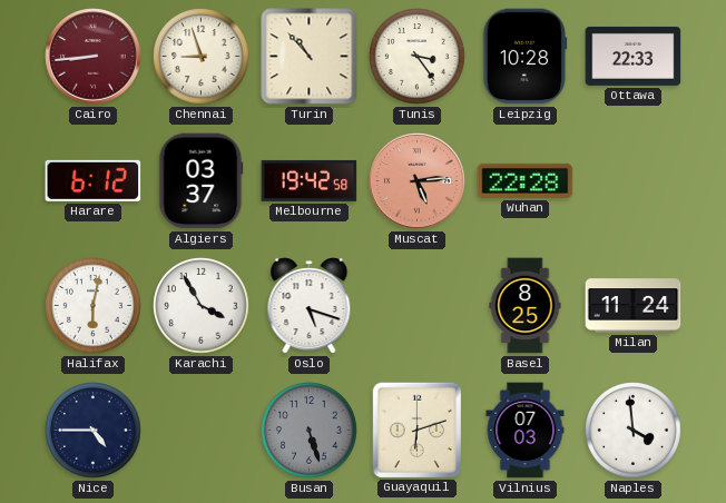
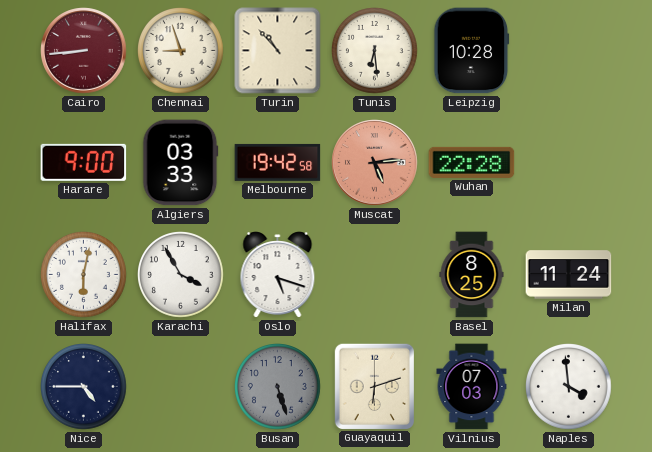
Tunis: 3:24 -> 6:29 (375, 51)
Ottawa: 22:33 -> none (634, 56)
Harare: 6:12 -> 9:00 (84, 162)
Algiers: 03:37 -> 03:33 (181, 163)
